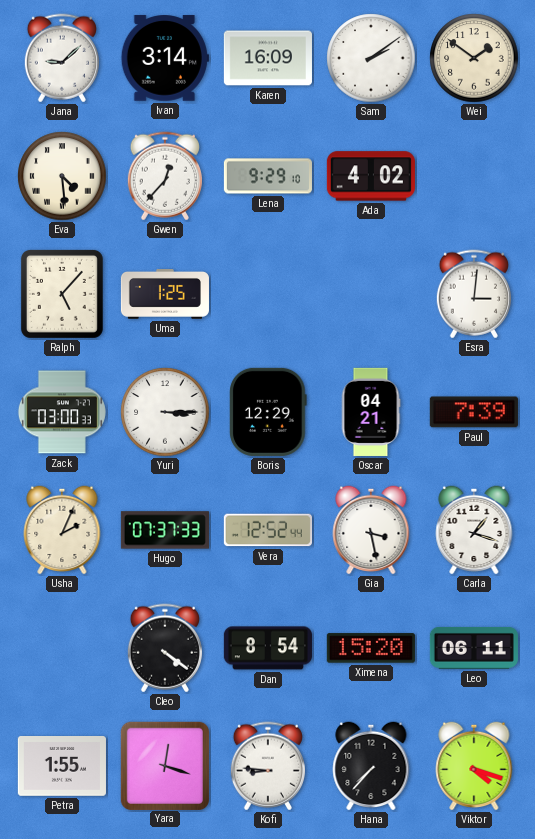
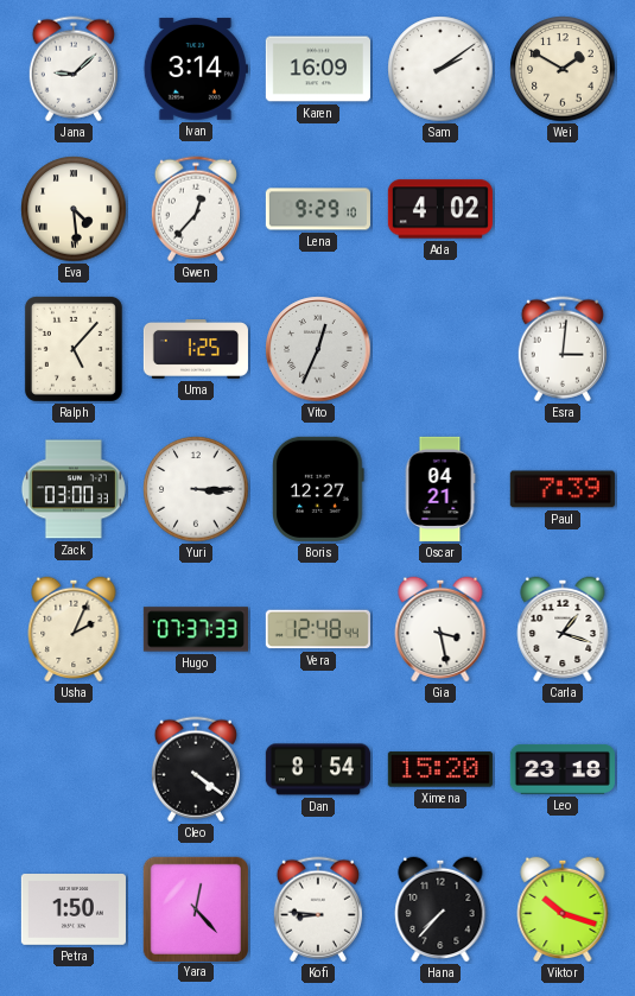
Wei: 1:51 -> 1:50 (563, 69)
Vito: none -> 12:34 (318, 349)
Boris: 12:29 -> 12:27 (318, 489)
Vera: 12:52 -> 12:48 (318, 629)
Leo: 06:11 -> 23:18 (563, 769)
Petra: 1:55 -> 1:50 (74, 911)
Yara: 12:18 -> 12:23 (195, 908)
Viktor: 4:18 -> 10:18 (563, 909)
